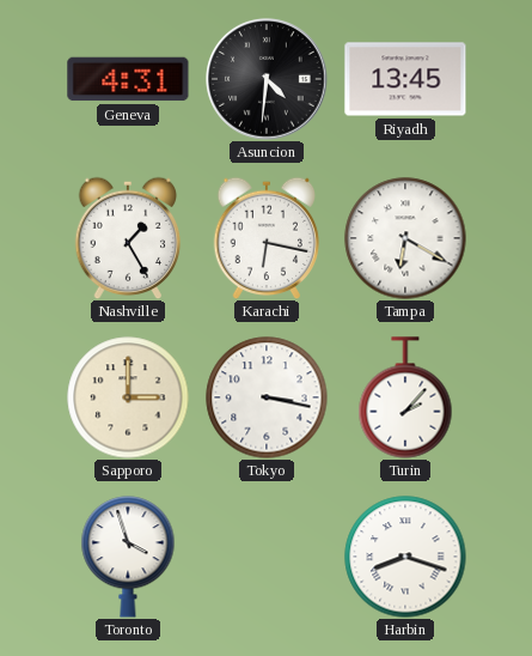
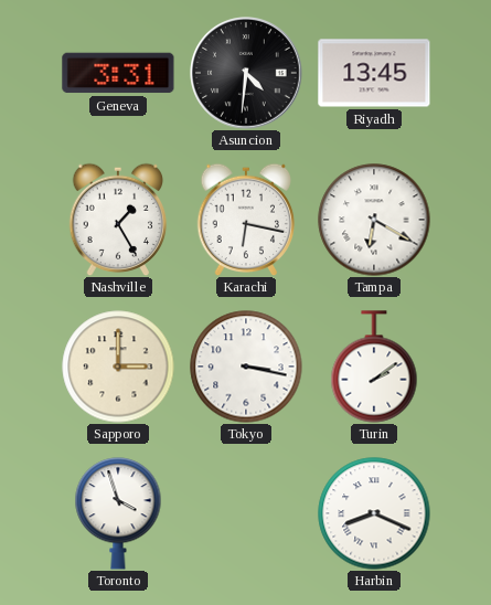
Geneva: 4:31 -> 3:31 (118, 73)
Turin: 2:07 -> 2:09 (374, 367)
Harbin: 8:18 -> 8:19 (374, 513)
